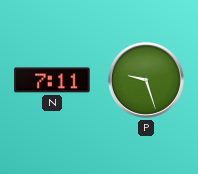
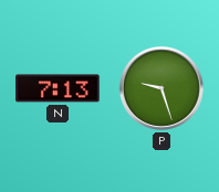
N: 7:11 -> 7:13 (58, 88)
